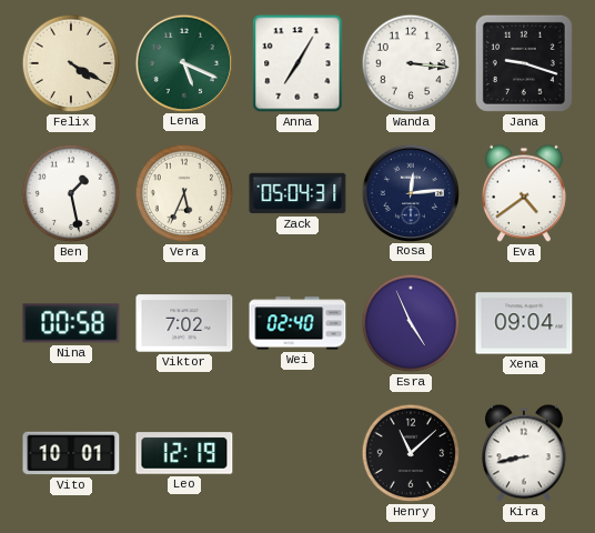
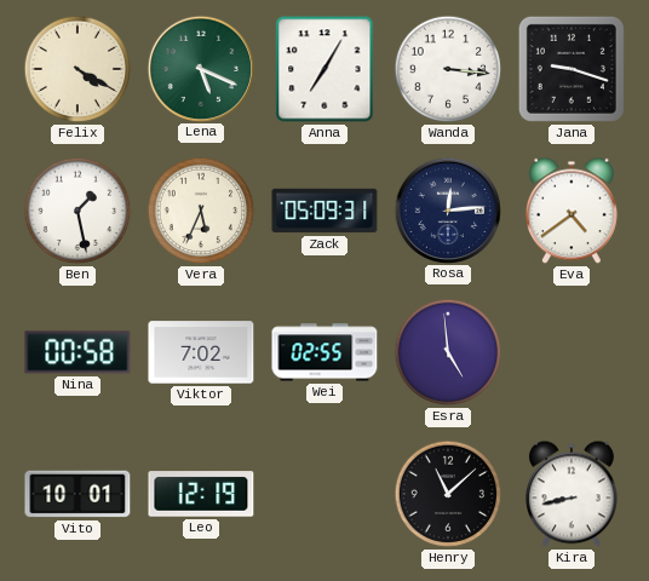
Zack: 05:04 -> 05:09 (324, 211)
Wei: 02:40 -> 02:55 (324, 352)
Esra: 4:56 -> 4:59 (448, 352)
Xena: 09:04 -> none (524, 323)
